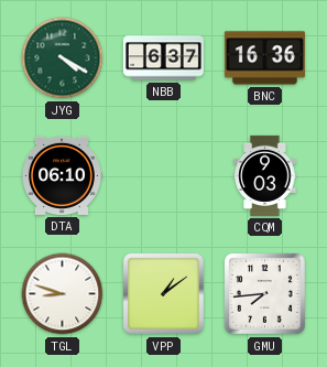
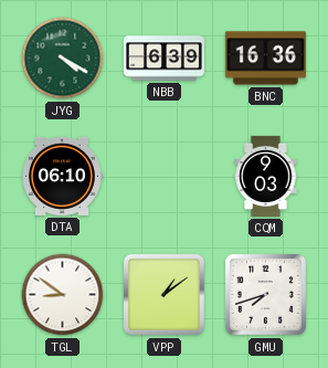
NBB: 6:37 -> 6:39 (163, 59)
TGL: 8:48 -> 8:51 (63, 295)
GMU: 7:44 -> 7:42 (265, 294)
